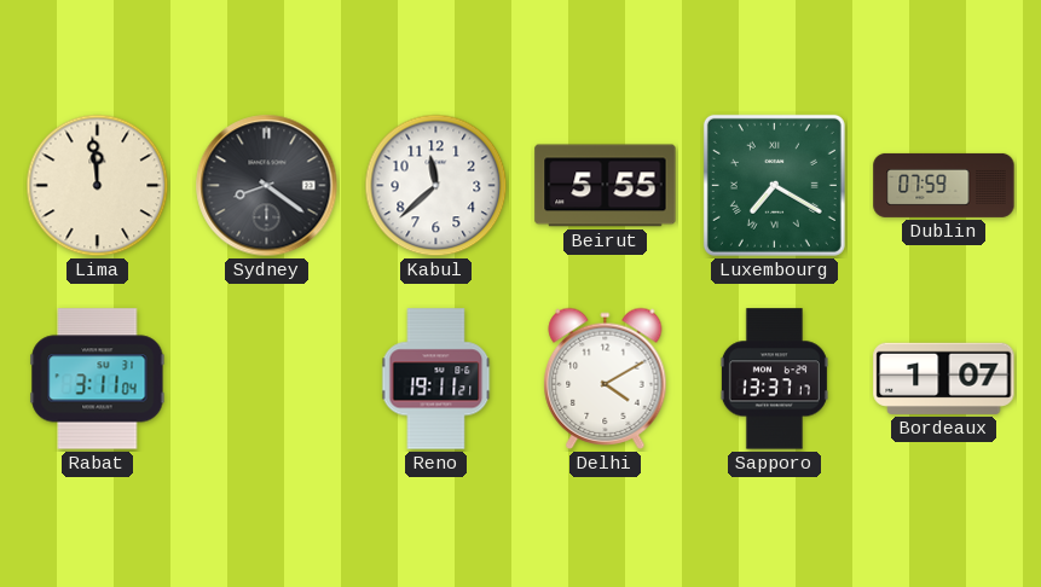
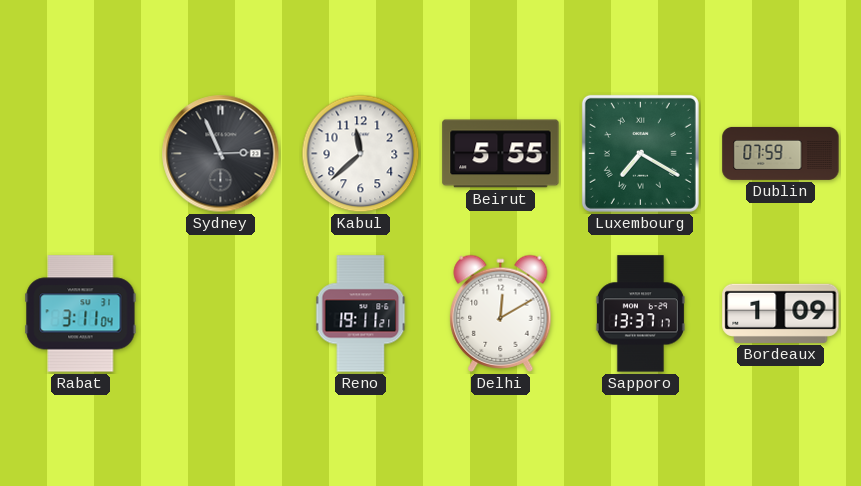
Lima: 11:59 -> none (98, 186)
Sydney: 8:21 -> 2:56 (221, 154)
Delhi: 4:10 -> 12:10 (501, 313)
Bordeaux: 1:07 -> 1:09 (781, 313)
